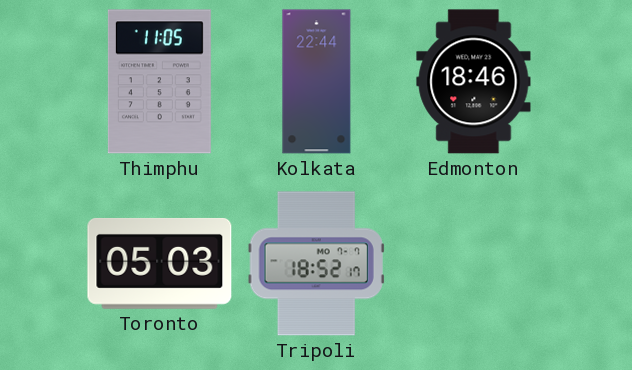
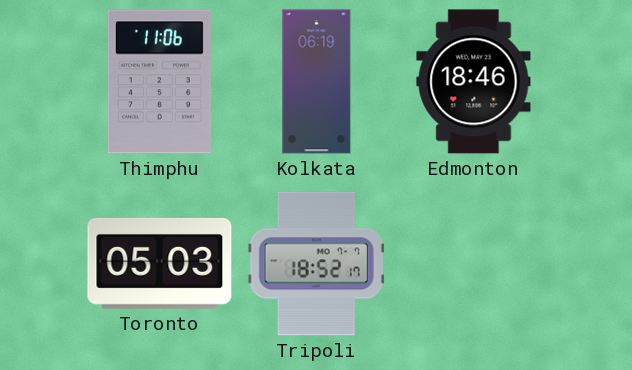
Thimphu: 11:05 -> 11:06 (159, 82)
Kolkata: 22:44 -> 06:19 (317, 82)
